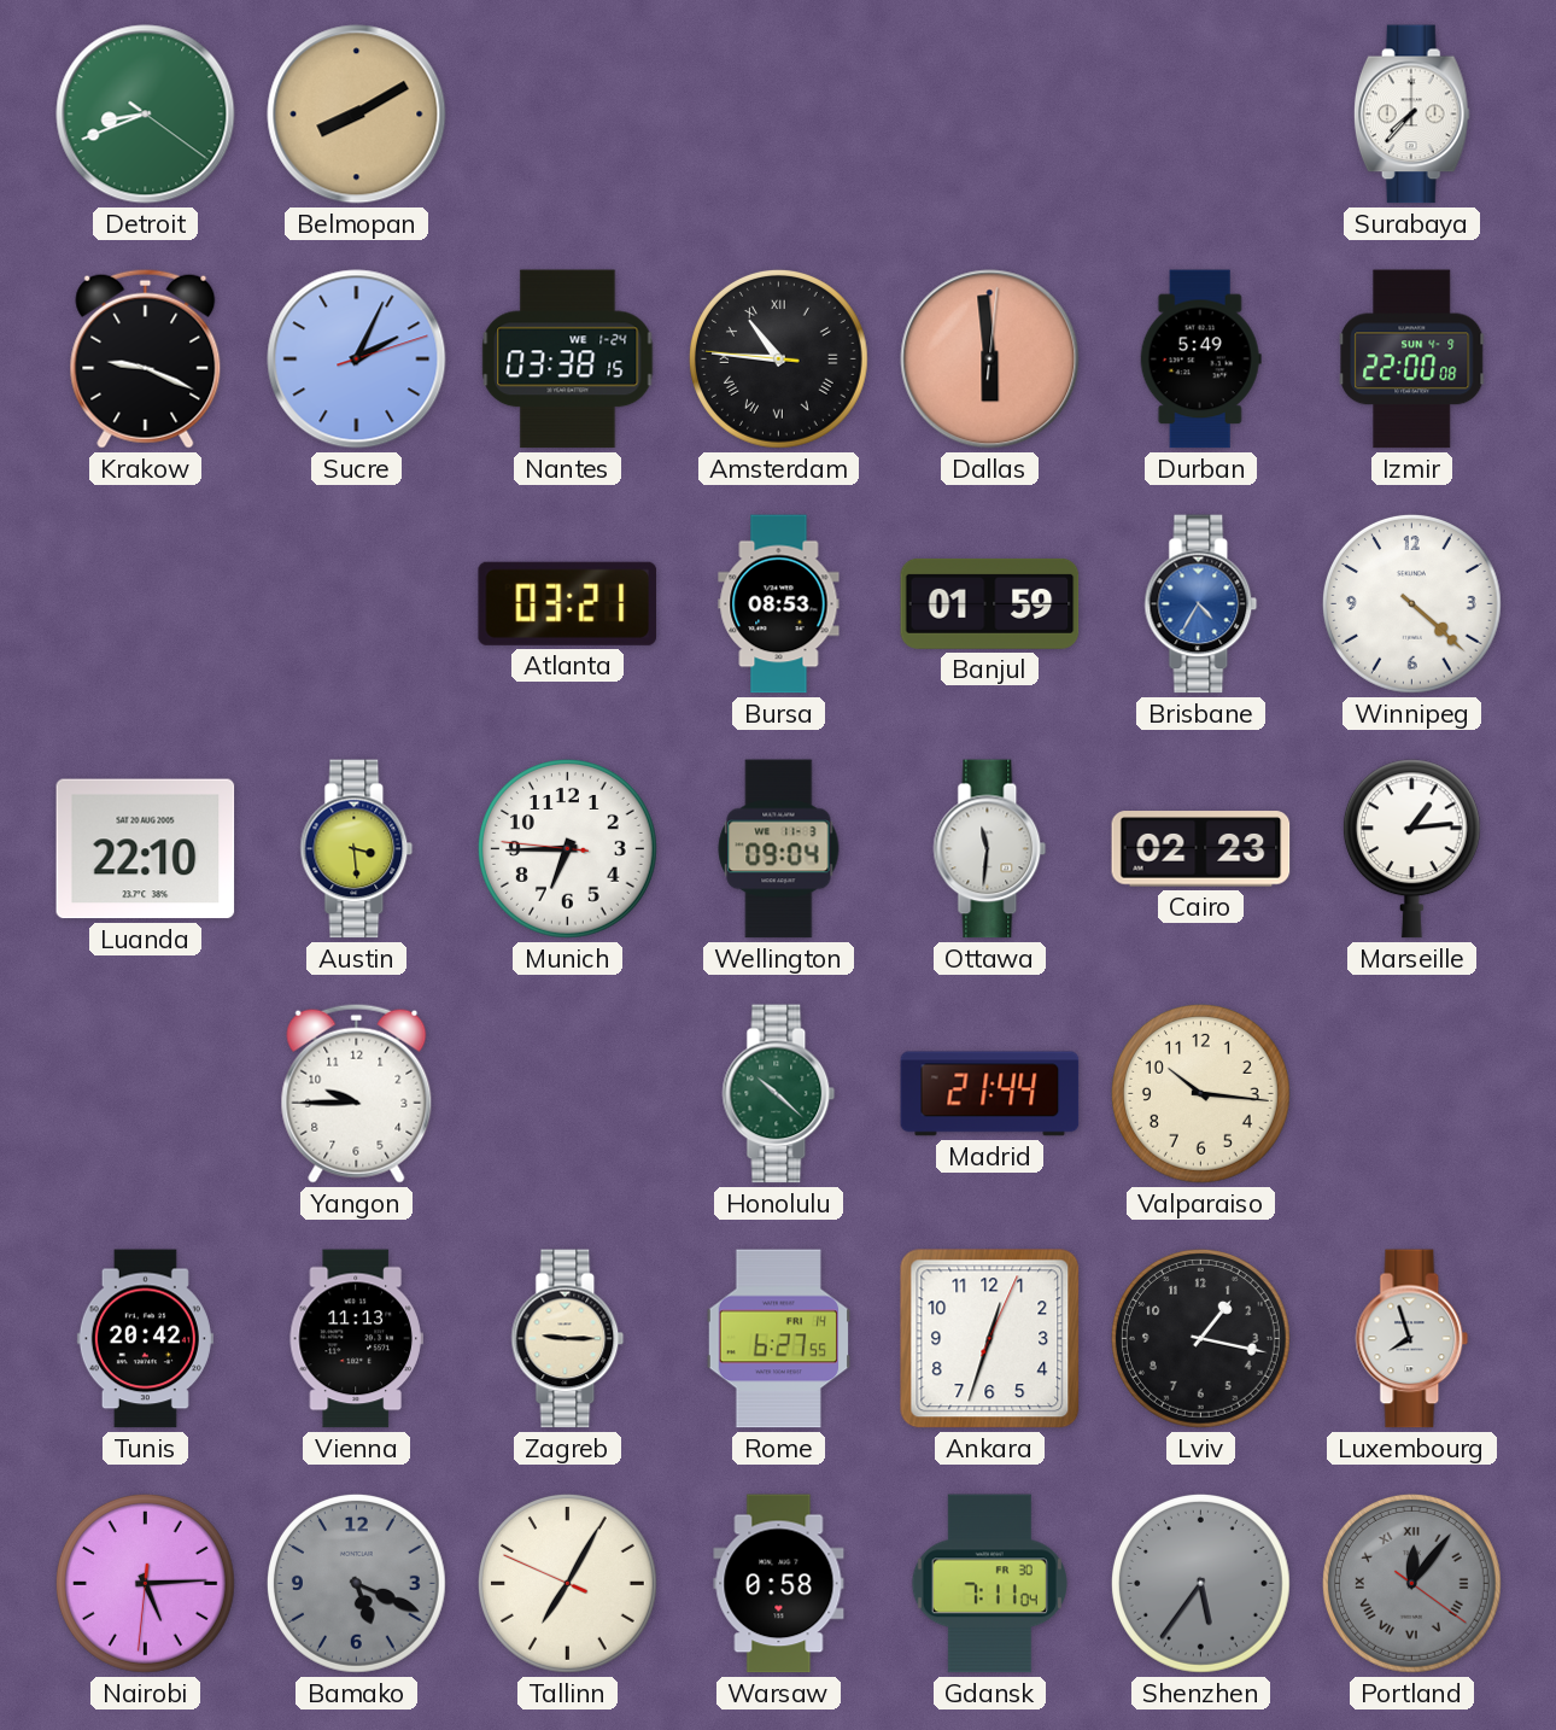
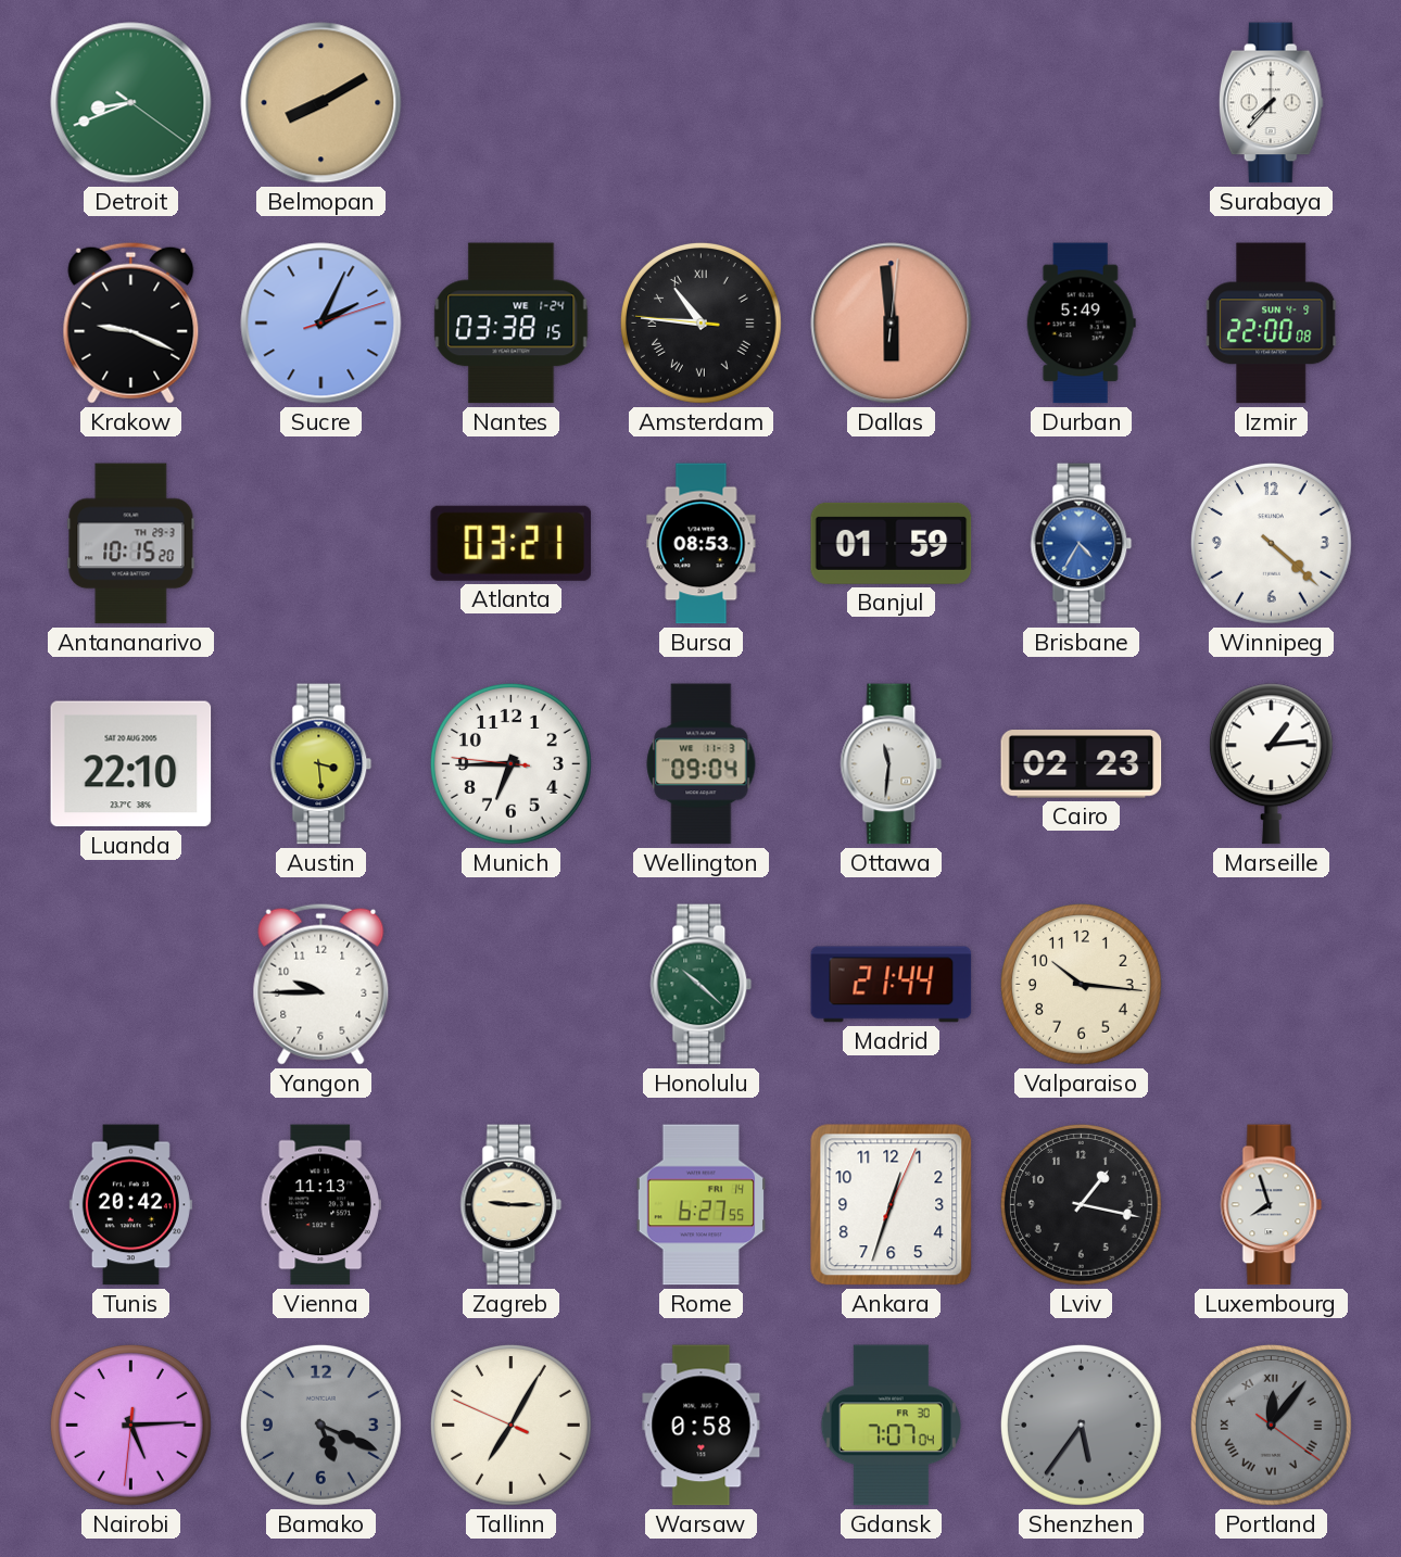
Antananarivo: none -> 10:15 (131, 544)
Gdansk: 7:11 -> 7:07 (891, 1426)
